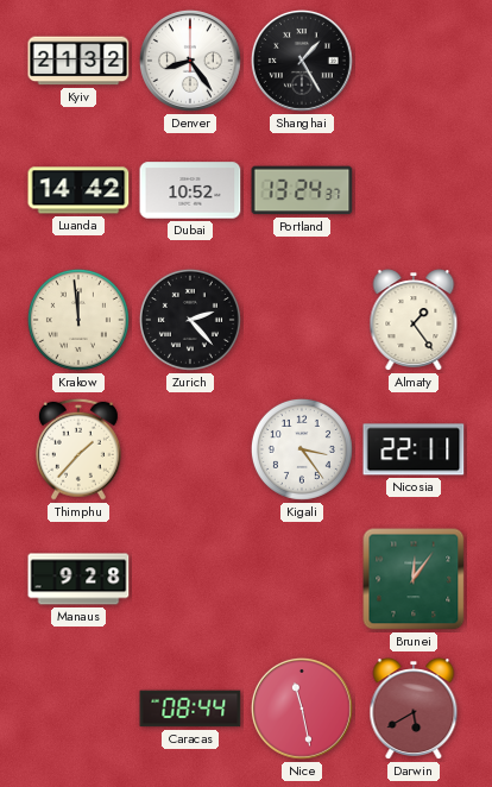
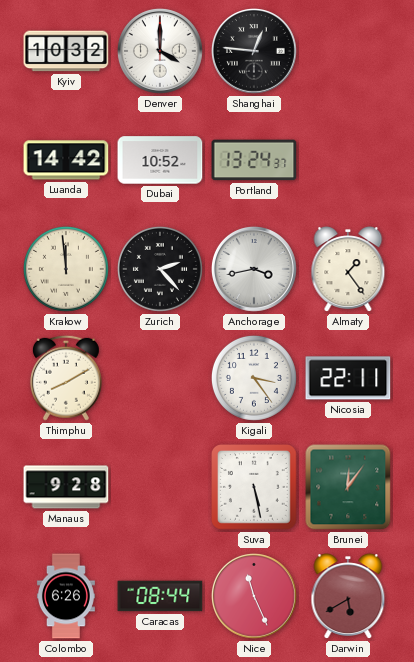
Kyiv: 21:32 -> 10:32 (66, 51)
Denver: 8:24 -> 4:00 (160, 51)
Shanghai: 1:25 -> 12:46 (254, 51)
Anchorage: none -> 3:43 (254, 269)
Thimphu: 1:37 -> 8:10 (66, 378)
Suva: none -> 5:28 (255, 488)
Colombo: none -> 6:26 (66, 596)
Nice: 11:28 -> 11:26 (254, 596)
